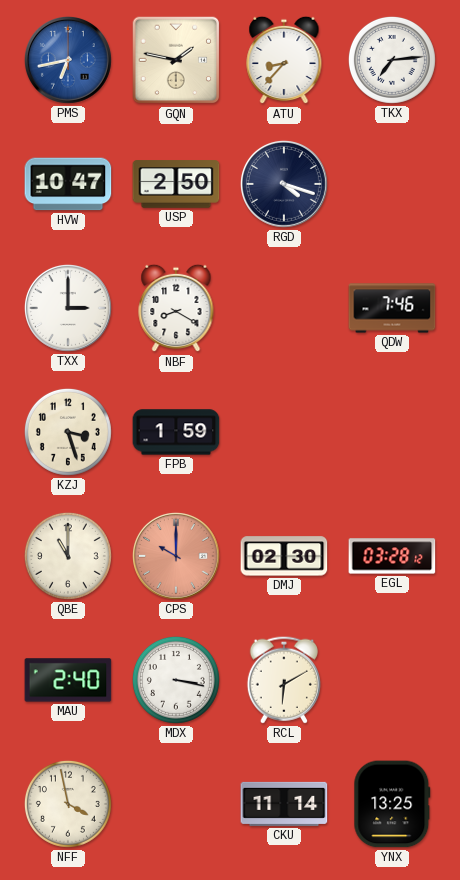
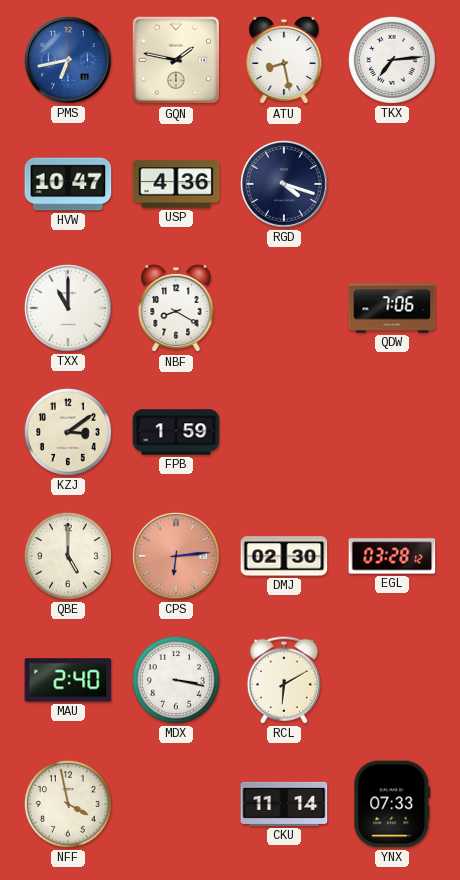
ATU: 8:37 -> 8:28 (284, 60)
USP: 2:50 -> 4:36 (176, 184)
TXX: 3:00 -> 11:00 (68, 308)
QDW: 7:46 -> 7:06 (392, 308)
KZJ: 3:27 -> 3:09 (68, 432)
QBE: 11:00 -> 5:00 (68, 556)
CPS: 10:00 -> 6:14 (176, 556)
YNX: 13:25 -> 07:33 (392, 804)
